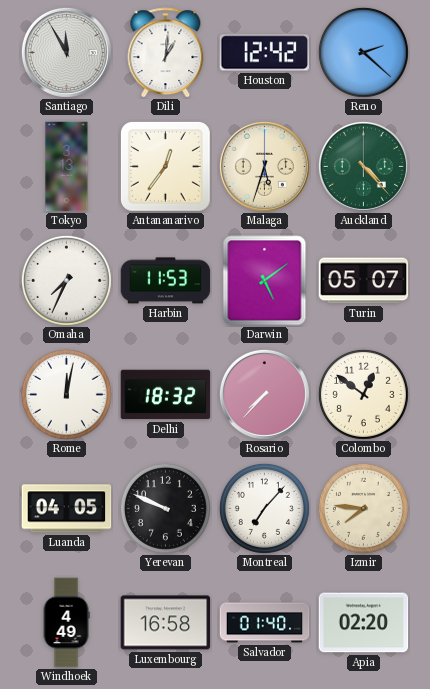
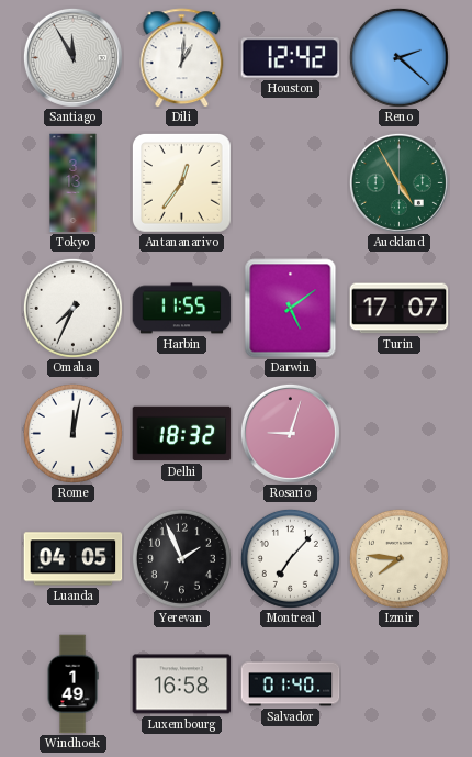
Malaga: 5:33 -> none (264, 166)
Auckland: 4:23 -> 4:55 (398, 182)
Harbin: 11:53 -> 11:55 (182, 309)
Turin: 05:07 -> 17:07 (400, 309)
Rosario: 7:37 -> 9:03 (290, 433)
Colombo: 12:51 -> none (363, 394)
Yerevan: 9:49 -> 1:56 (181, 558)
Windhoek: 4:49 -> 1:49 (72, 684)
Apia: 02:20 -> none (364, 623)
